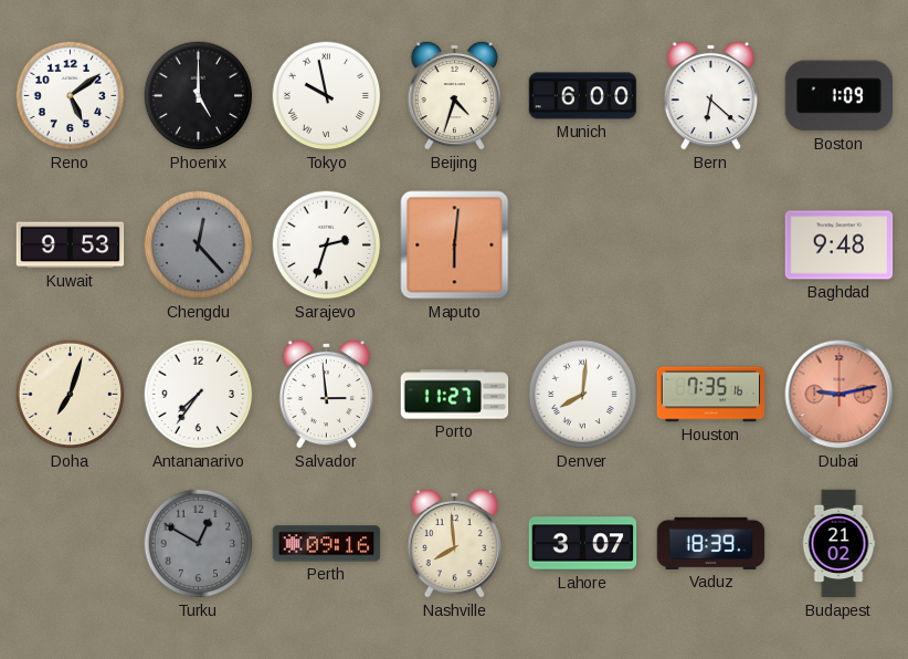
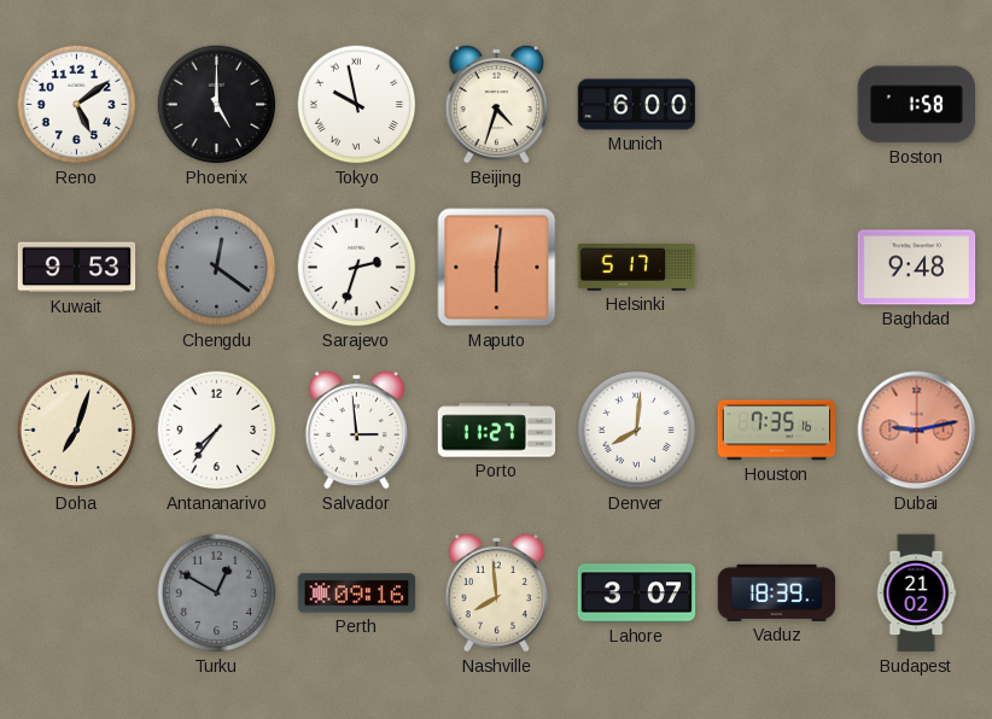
Bern: 6:22 -> none (711, 95)
Boston: 1:09 -> 1:58 (916, 105)
Chengdu: 12:23 -> 12:21 (217, 268)
Helsinki: none -> 5:17 (637, 267)
